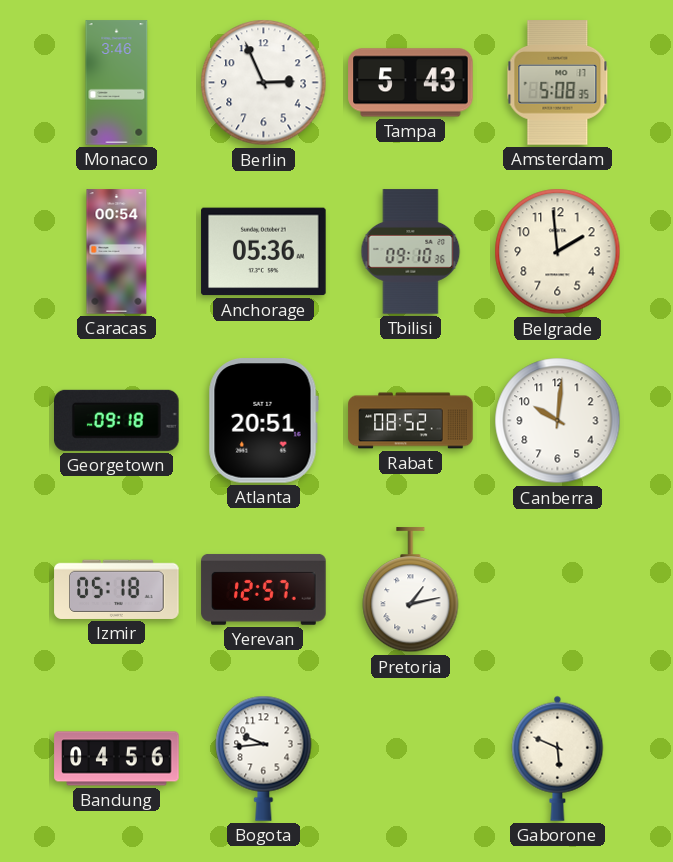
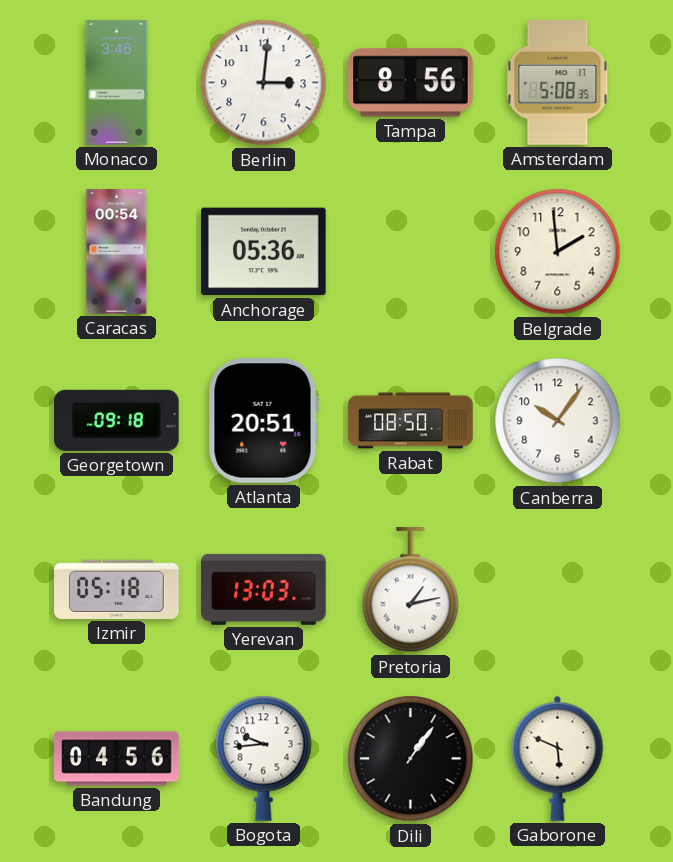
Berlin: 2:56 -> 3:01 (264, 83)
Tampa: 5:43 -> 8:56 (411, 83)
Tbilisi: 09:10 -> none (411, 252)
Rabat: 08:52 -> 08:50 (411, 421)
Canberra: 10:01 -> 10:06 (558, 421)
Yerevan: 12:57 -> 13:03 (264, 589)
Dili: none -> 1:06 (411, 759)
